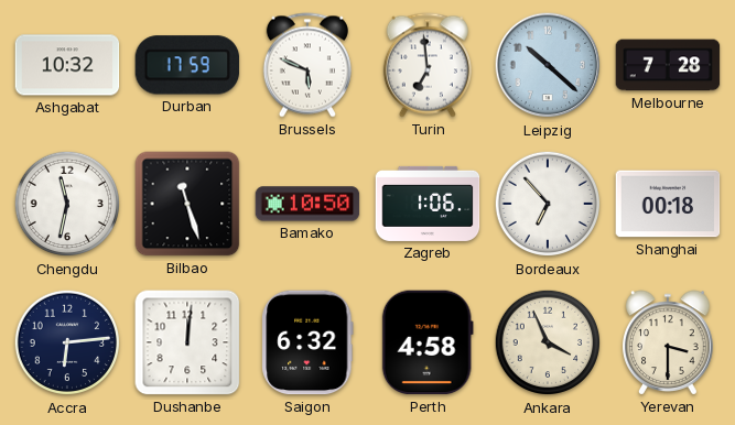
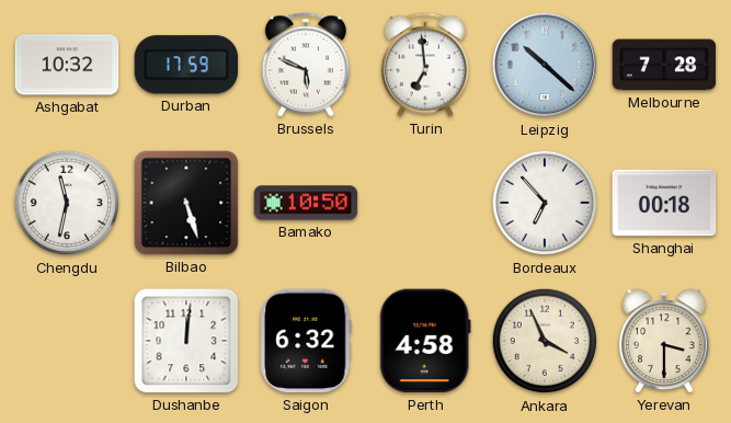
Bilbao: 11:27 -> 5:27 (186, 203)
Zagreb: 1:06 -> none (428, 204)
Accra: 6:14 -> none (67, 342)
